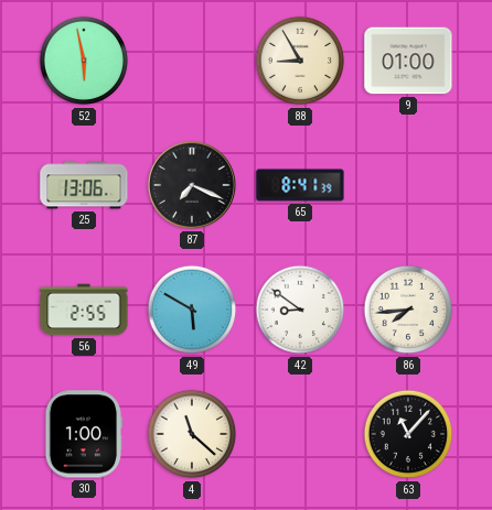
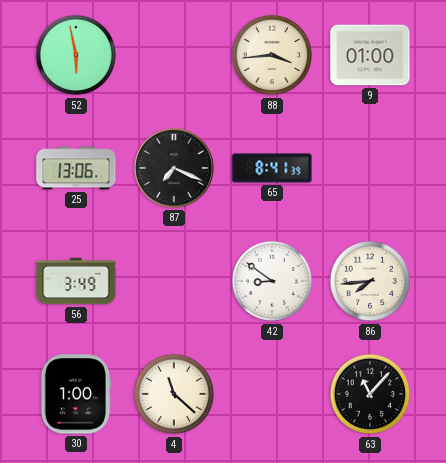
88: 8:55 -> 3:44 (272, 55)
56: 2:55 -> 3:49 (76, 281)
49: 5:50 -> none (192, 310)
